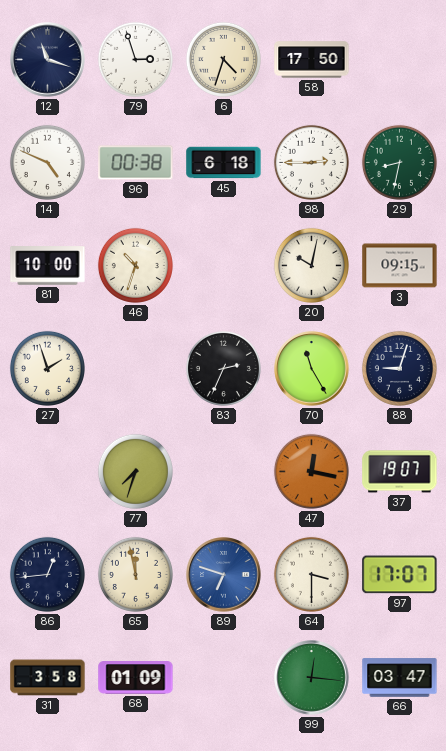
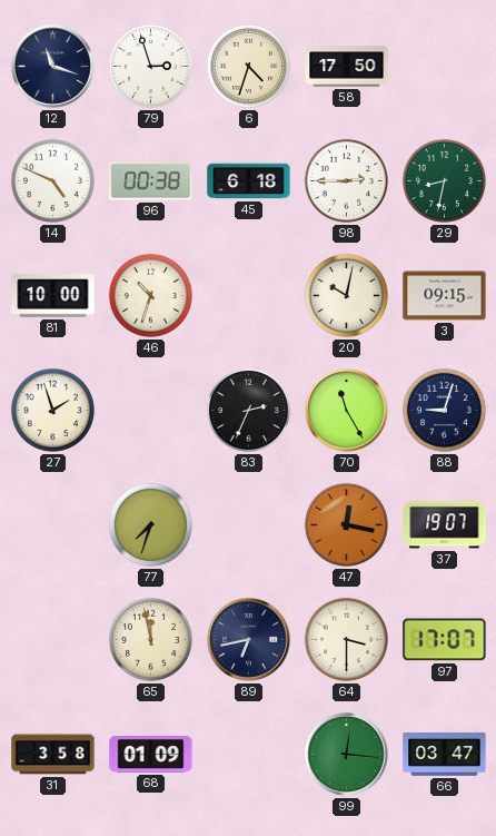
86: 12:44 -> none (47, 574)
89: 6:48 -> 6:43 (249, 640)
89 dial: blue -> navy (249, 640)
